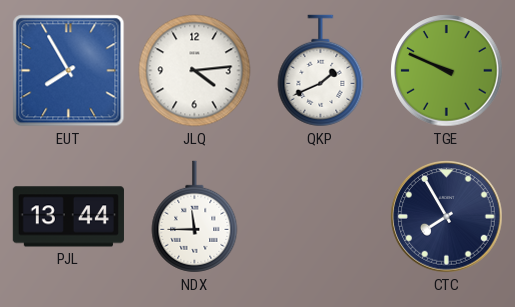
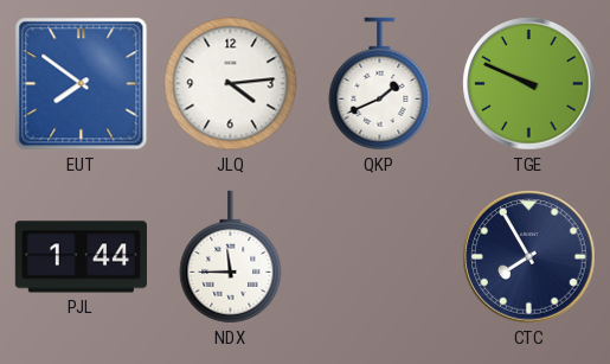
EUT: 7:55 -> 7:51 (82, 84)
PJL: 13:44 -> 1:44 (81, 257)
